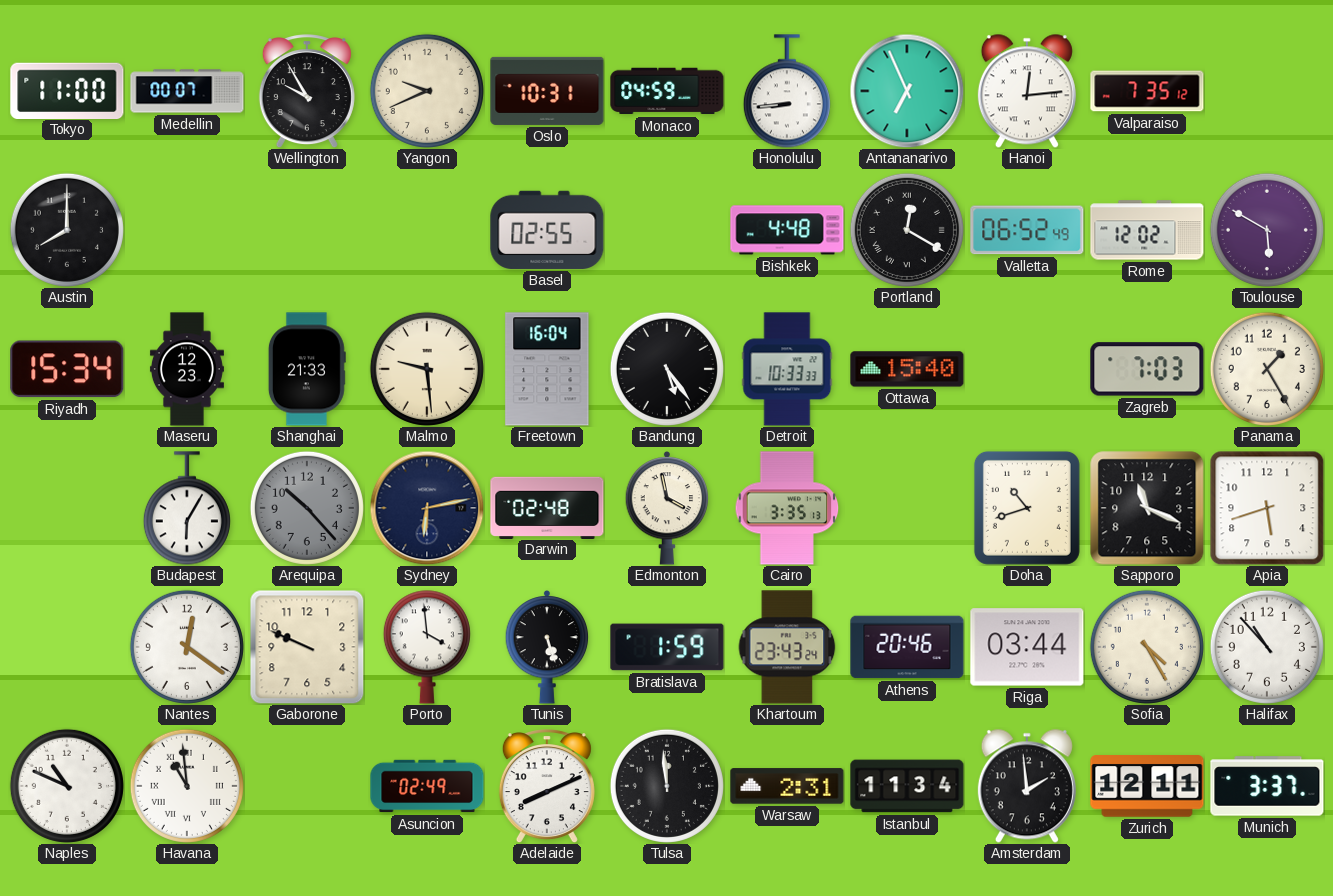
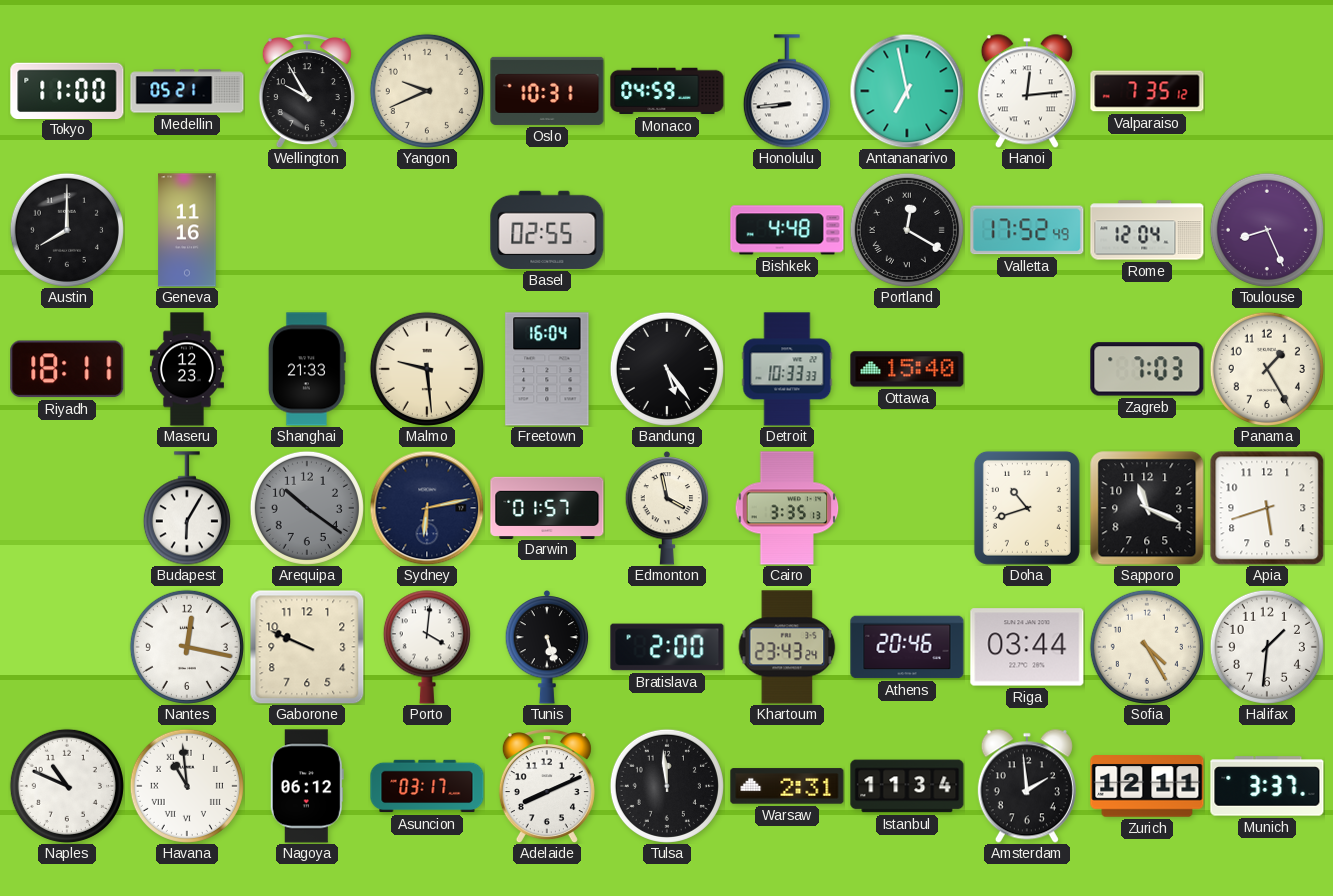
Medellin: 00:07 -> 05:21 (187, 91)
Antananarivo: 6:56 -> 6:58 (907, 91)
Geneva: none -> 11:16 (187, 230)
Valletta: 06:52 -> 17:52 (1027, 230)
Rome: 12:02 -> 12:04 (1147, 230)
Toulouse: 5:50 -> 8:26 (1267, 230)
Riyadh: 15:34 -> 18:11 (67, 369)
Arequipa: 10:23 -> 10:21 (307, 508)
Darwin: 02:48 -> 01:57 (547, 507)
Nantes: 12:21 -> 12:17 (187, 647)
Porto: 3:59 -> 4:01 (427, 647)
Bratislava: 1:59 -> 2:00 (667, 647)
Halifax: 10:53 -> 1:31 (1267, 647)
Nagoya: none -> 06:12 (307, 786)
Asuncion: 02:49 -> 03:17 (427, 786)
